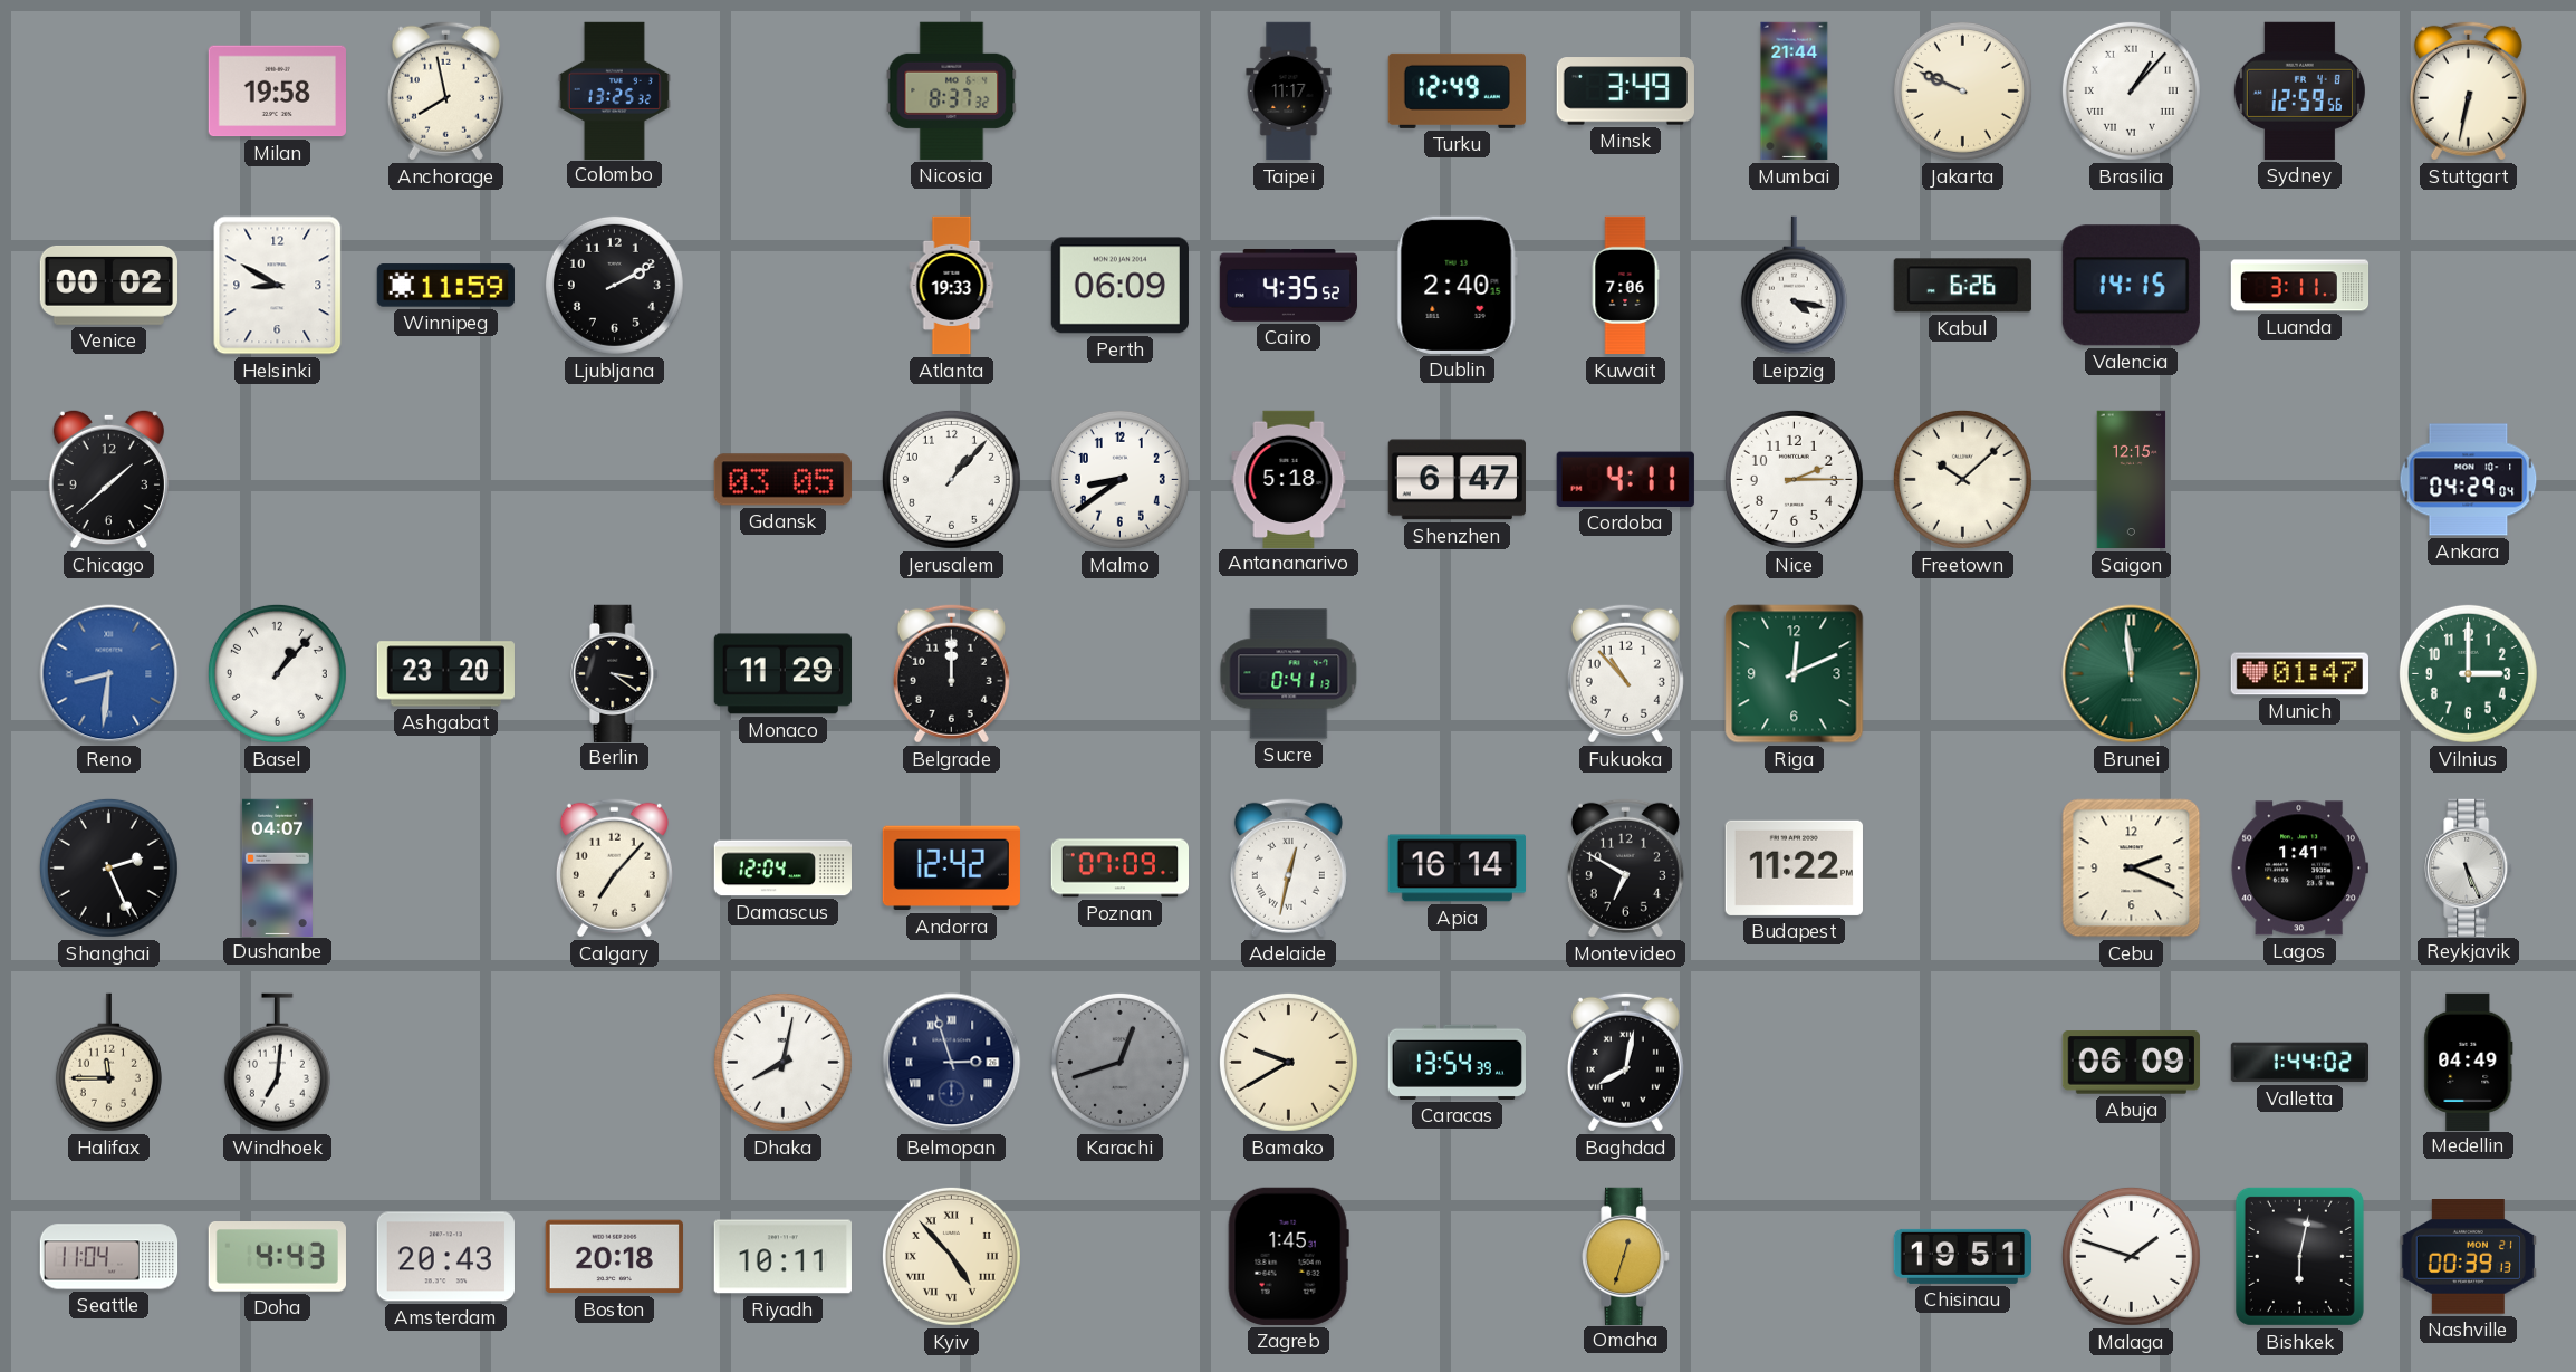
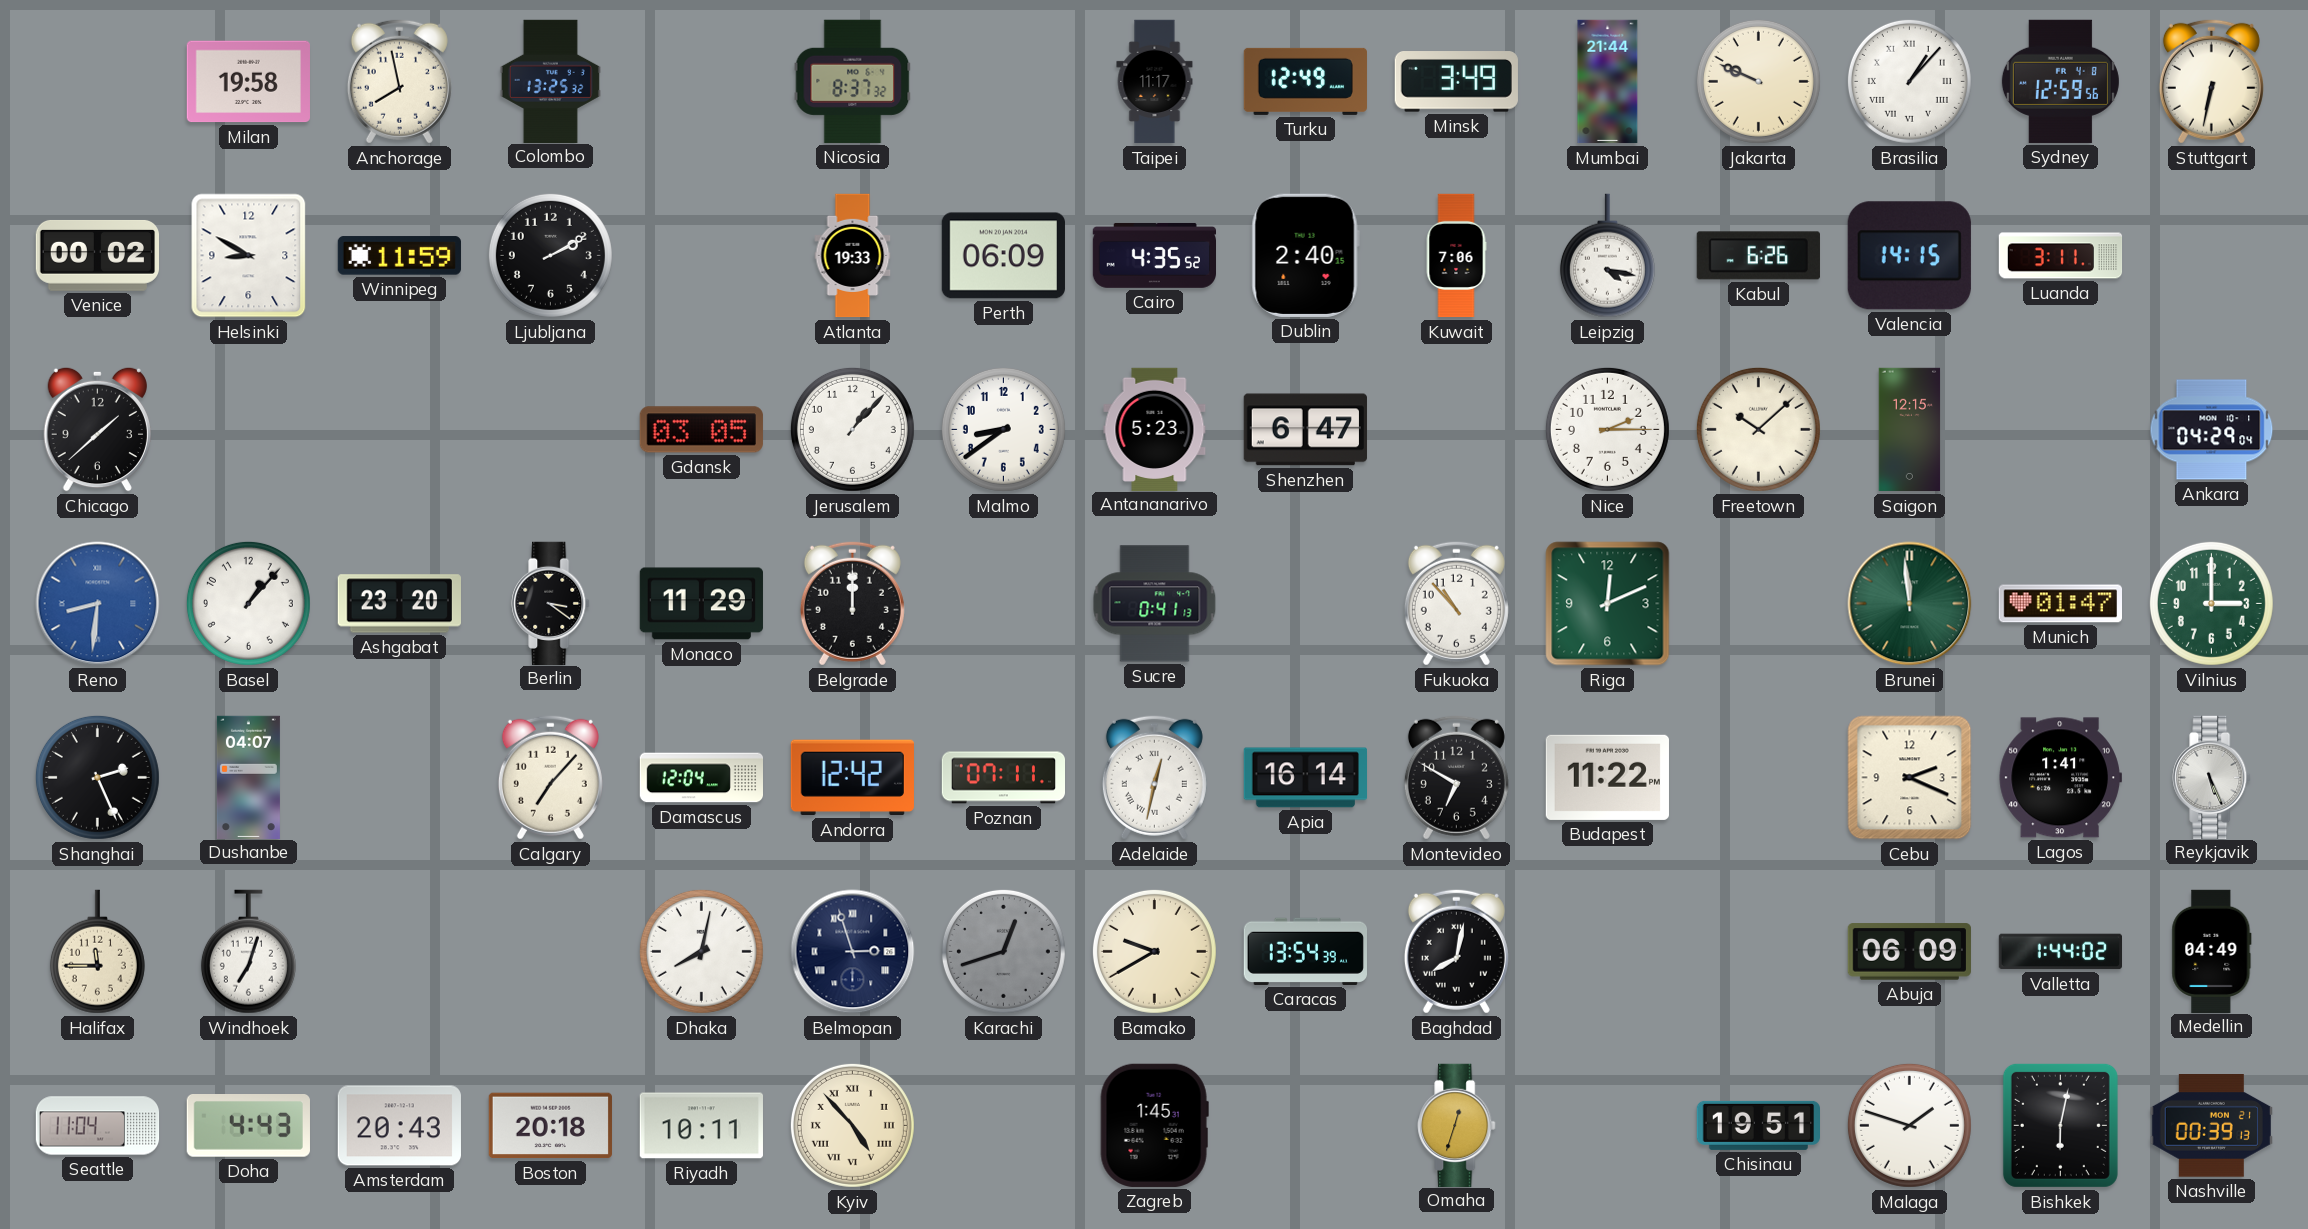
Antananarivo: 5:18 -> 5:23 (1155, 429)
Cordoba: 4:11 -> none (1625, 479)
Poznan: 07:09 -> 07:11 (1003, 778)
Windhoek: 7:01 -> 7:03 (248, 952)
